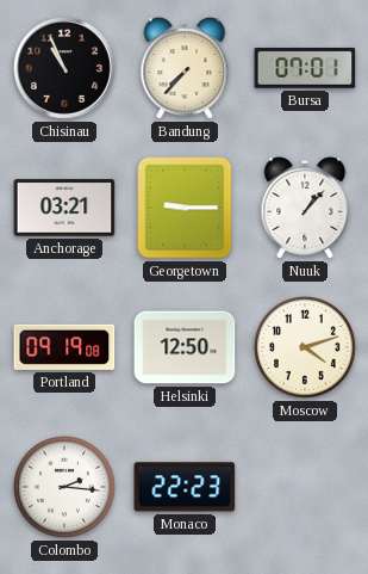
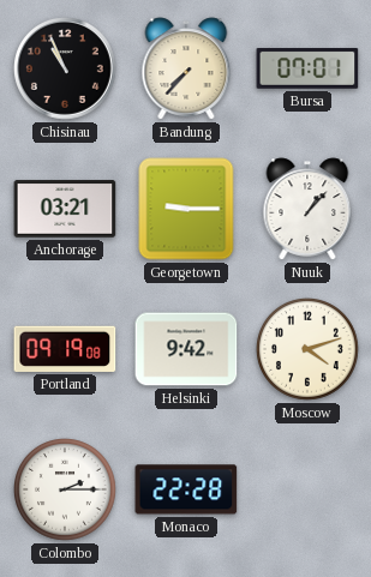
Helsinki: 12:50 -> 9:42 (186, 349)
Colombo: 2:16 -> 2:15 (66, 491)
Monaco: 22:23 -> 22:28 (186, 489)
